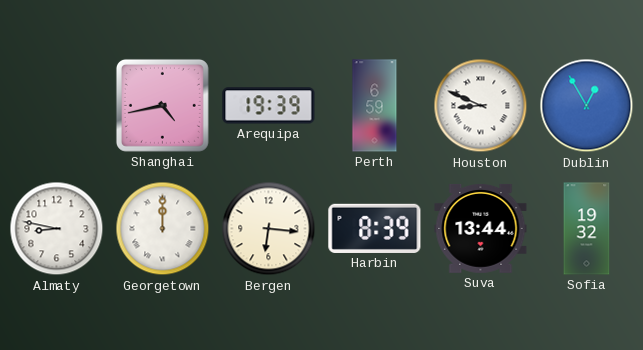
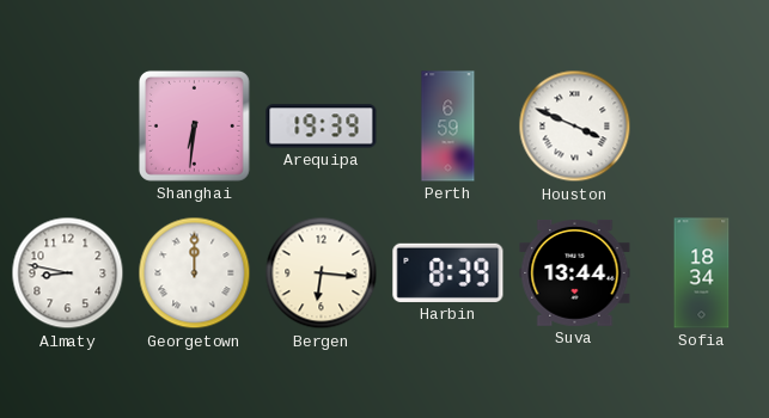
Shanghai: 4:43 -> 6:31 (194, 125)
Houston: 8:49 -> 3:49 (575, 127)
Dublin: 12:55 -> none (587, 106)
Sofia: 19:32 -> 18:34 (702, 273)
